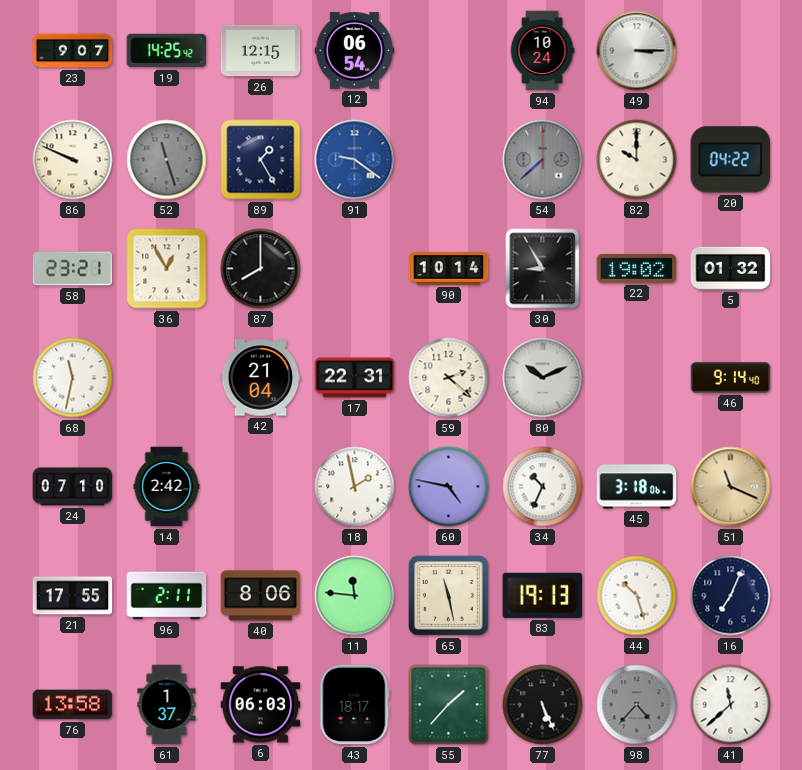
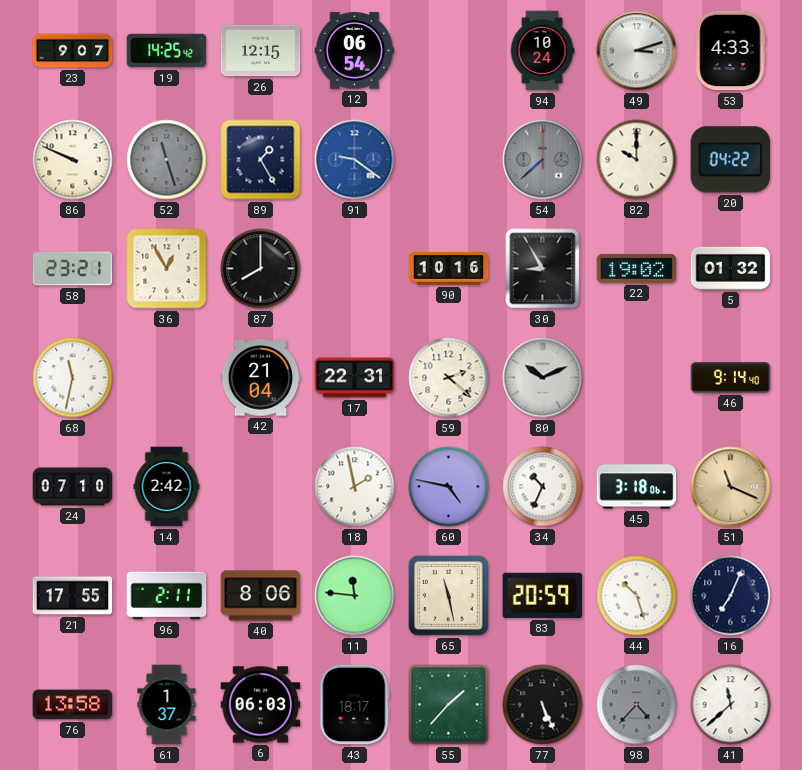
49: 3:15 -> 3:12 (637, 51)
53: none -> 4:33 (730, 51)
90: 10:14 -> 10:16 (449, 269)
83: 19:13 -> 20:59 (543, 595)
